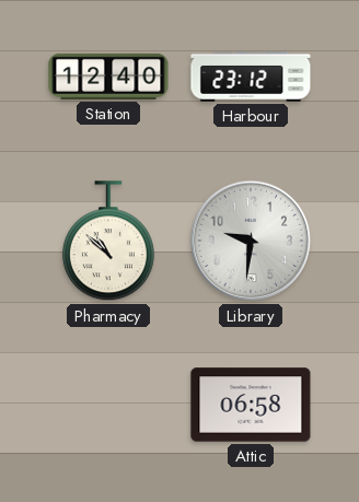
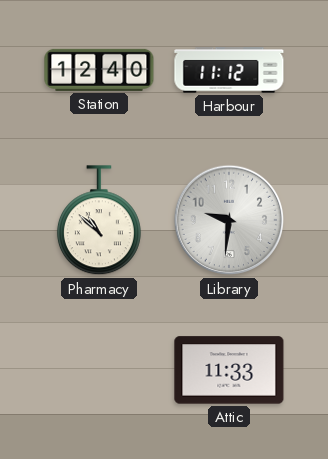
Harbour: 23:12 -> 11:12 (229, 70)
Attic: 06:58 -> 11:33 (229, 370)
